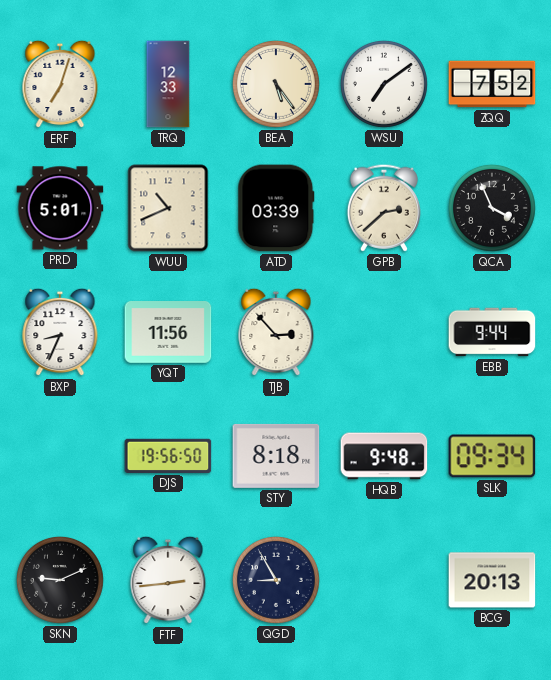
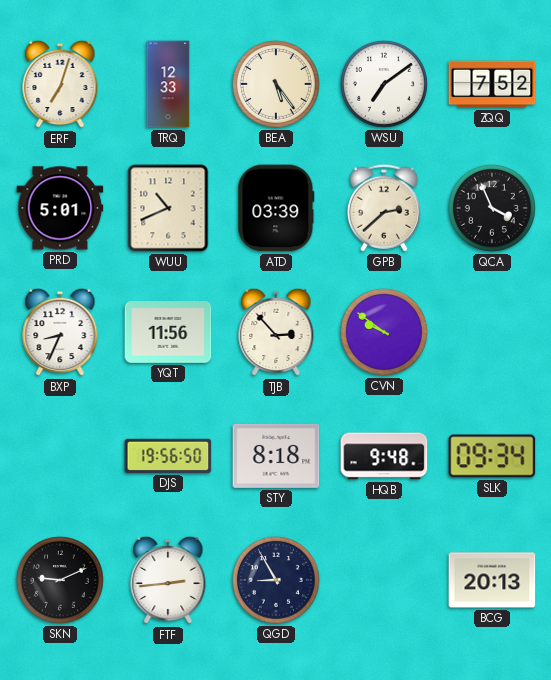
CVN: none -> 9:51 (384, 332)
EBB: 9:44 -> none (492, 332)
